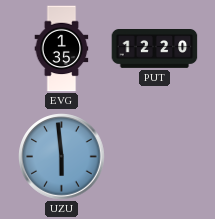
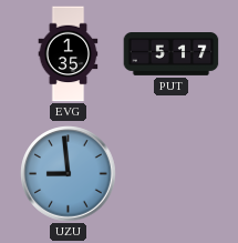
PUT: 12:20 -> 5:17 (172, 54)
UZU: 5:59 -> 8:59 (69, 174)
